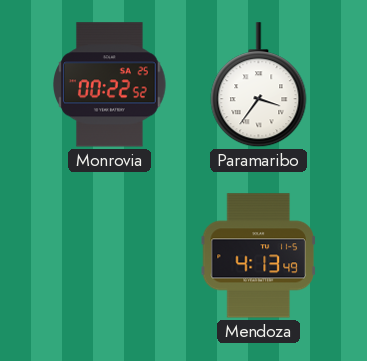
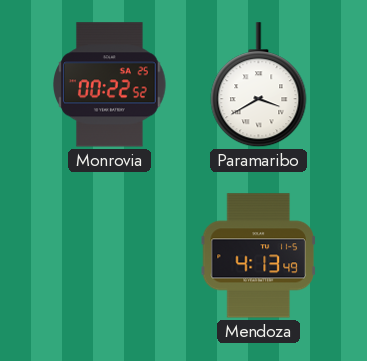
Paramaribo: 3:36 -> 3:40 (259, 85)
